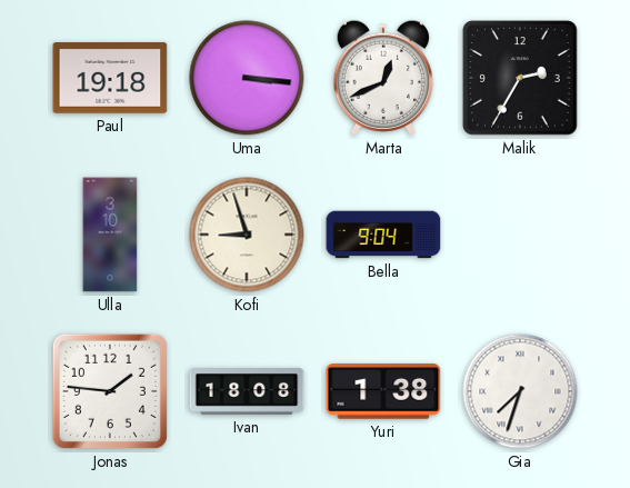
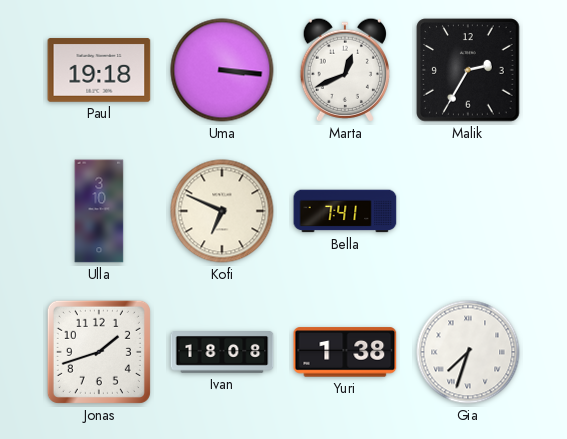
Kofi: 8:57 -> 6:49 (222, 211)
Bella: 9:04 -> 7:41 (345, 211)
Jonas: 1:46 -> 1:42 (99, 352)
